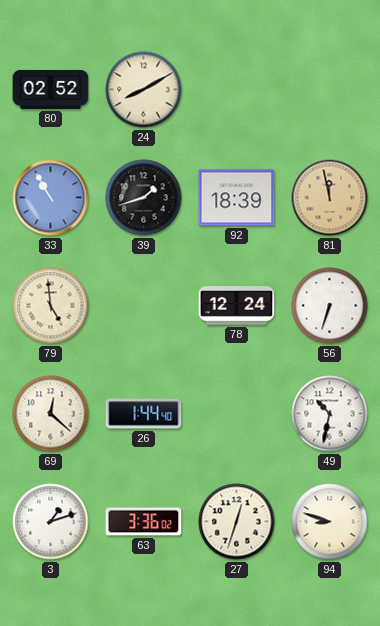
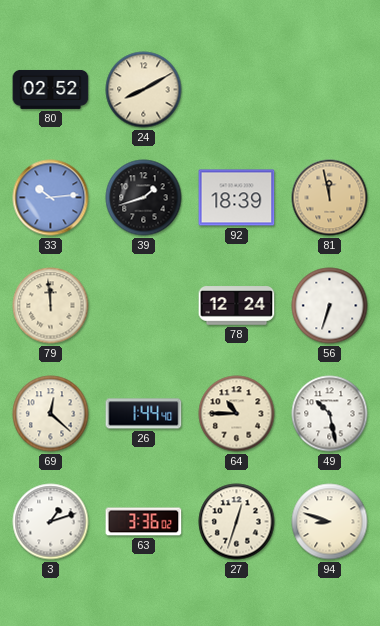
33: 10:55 -> 10:14 (51, 198)
79: 4:59 -> 11:59 (51, 306)
64: none -> 10:45 (237, 414)
49: 10:32 -> 10:28 (330, 414)
